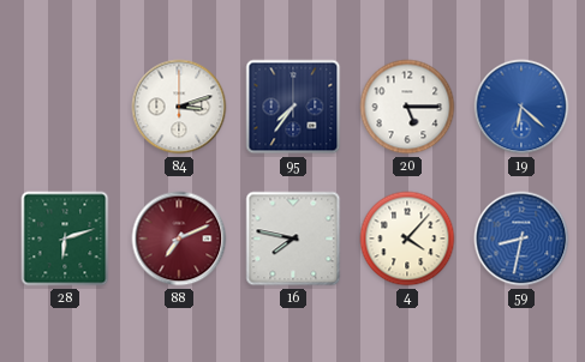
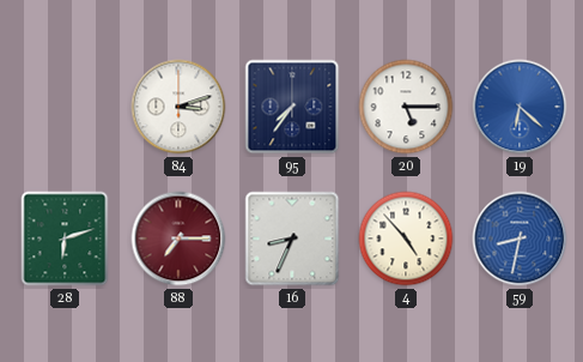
88: 7:11 -> 7:15 (178, 239)
16: 7:47 -> 8:34 (292, 239)
4: 4:07 -> 4:53 (406, 239)
